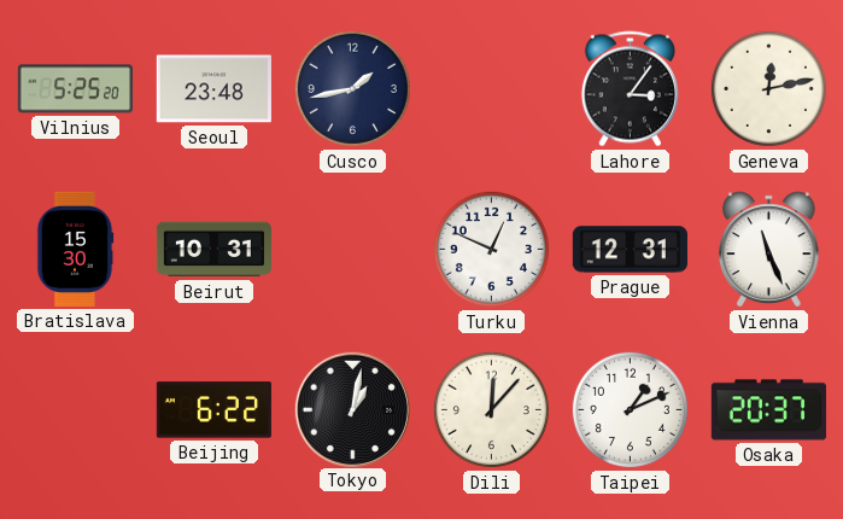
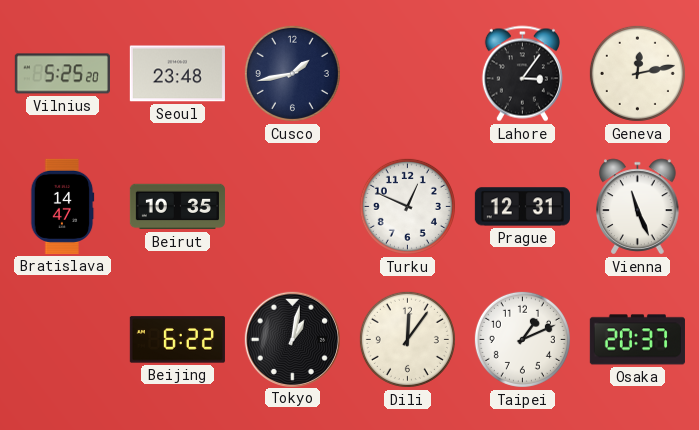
Bratislava: 15:30 -> 14:47 (62, 206)
Beirut: 10:31 -> 10:35 (177, 207)
Dili: 12:07 -> 12:06 (407, 339)
